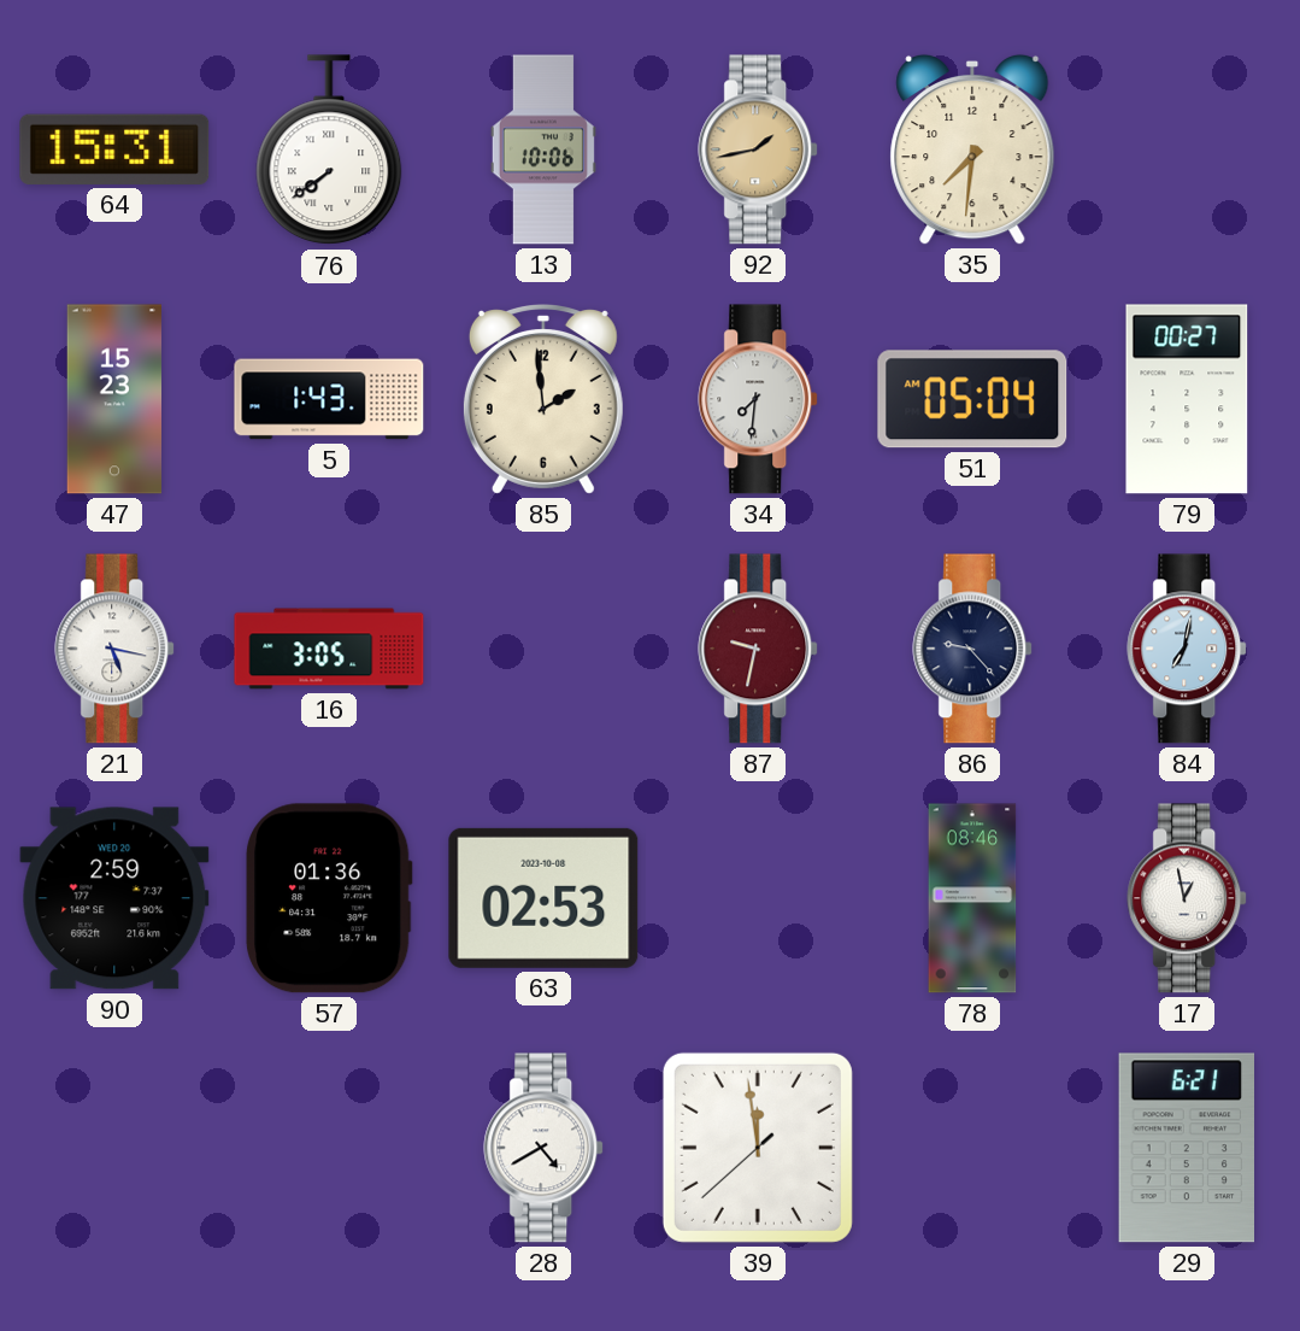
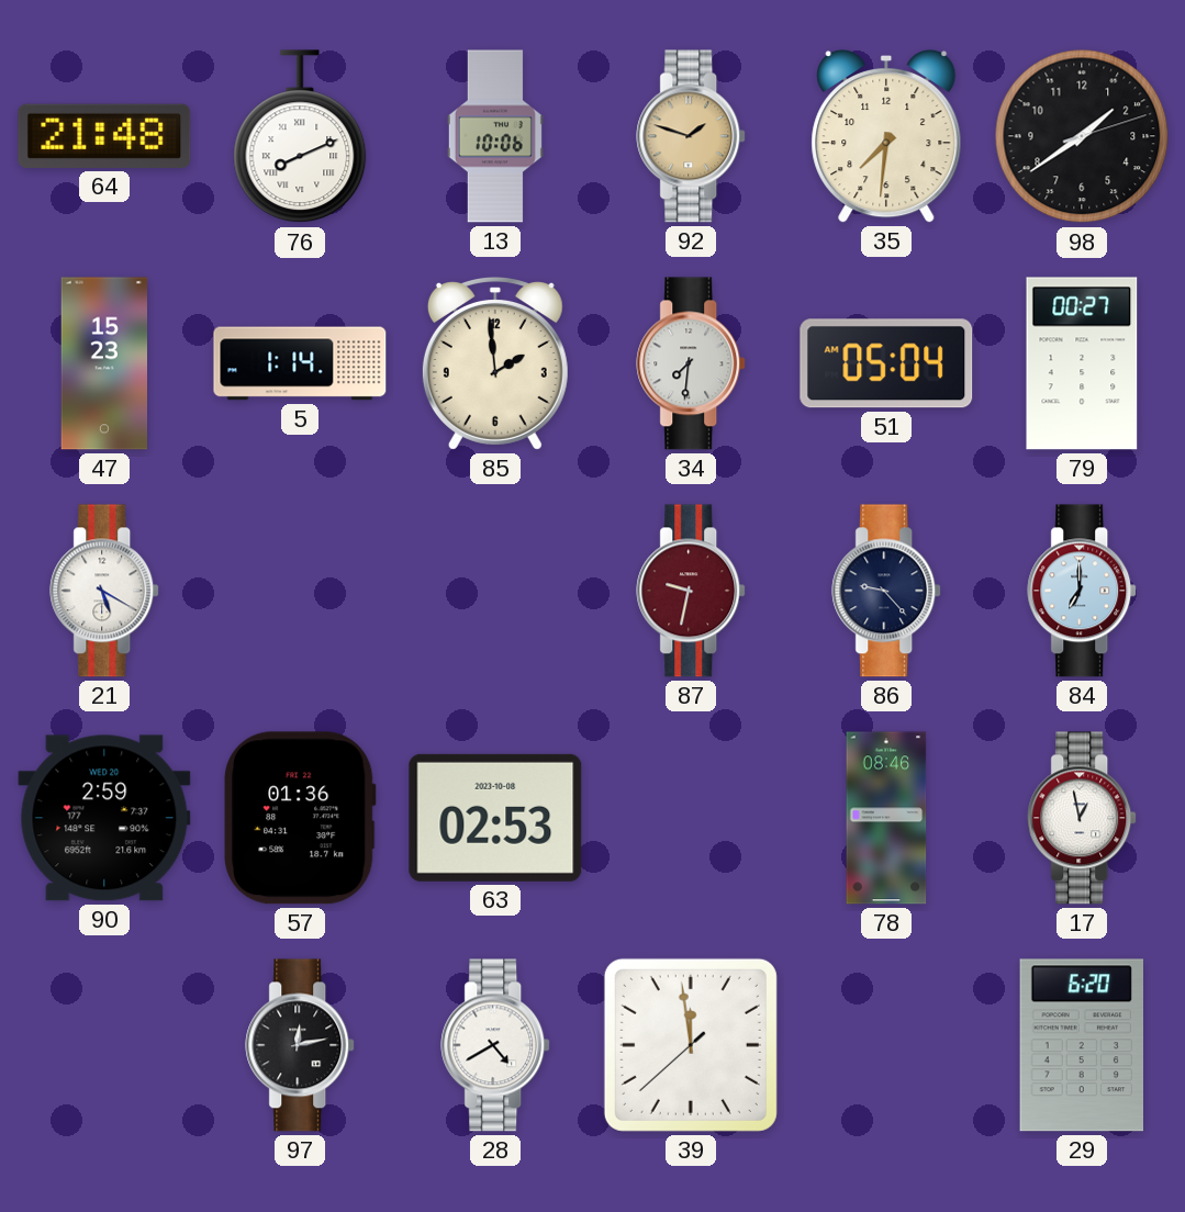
64: 15:31 -> 21:48 (104, 136)
76: 7:39 -> 8:11 (300, 137)
92: 1:43 -> 1:48 (692, 136)
98: none -> 1:39 (1082, 136)
5: 1:43 -> 1:14 (300, 363)
21: 5:17 -> 5:20 (105, 591)
16: 3:05 -> none (329, 649)
84: 7:02 -> 7:00 (1083, 591)
97: none -> 12:13 (301, 1045)
29: 6:21 -> 6:20 (1082, 1045)
